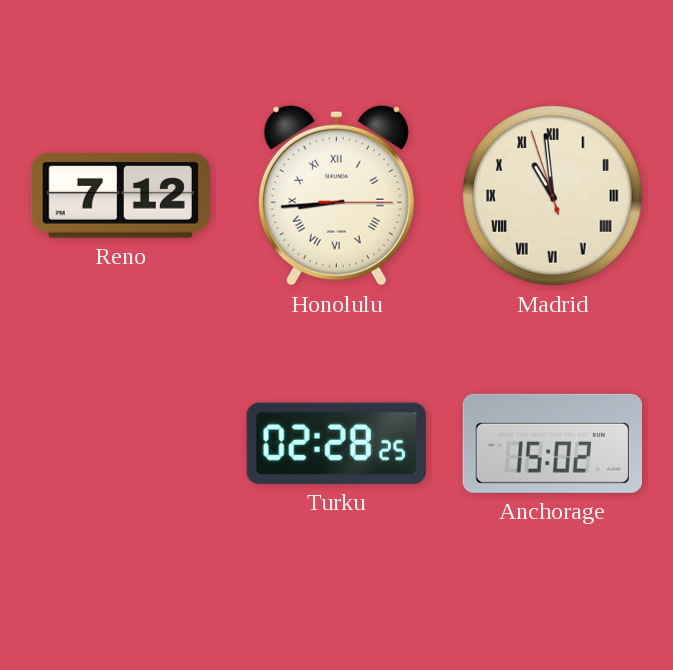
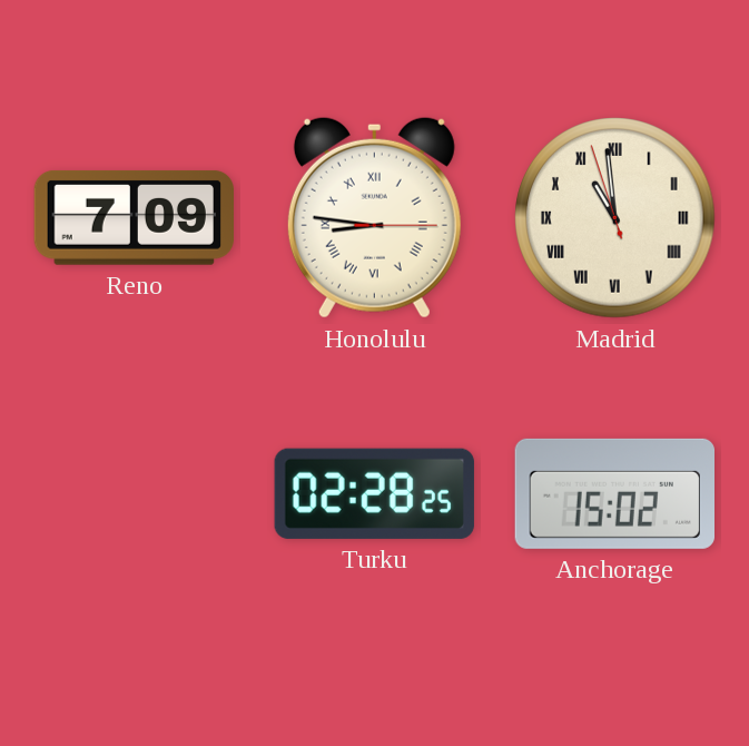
Reno: 7:12 -> 7:09 (134, 217)
Honolulu: 8:44 -> 8:46 (374, 217)
